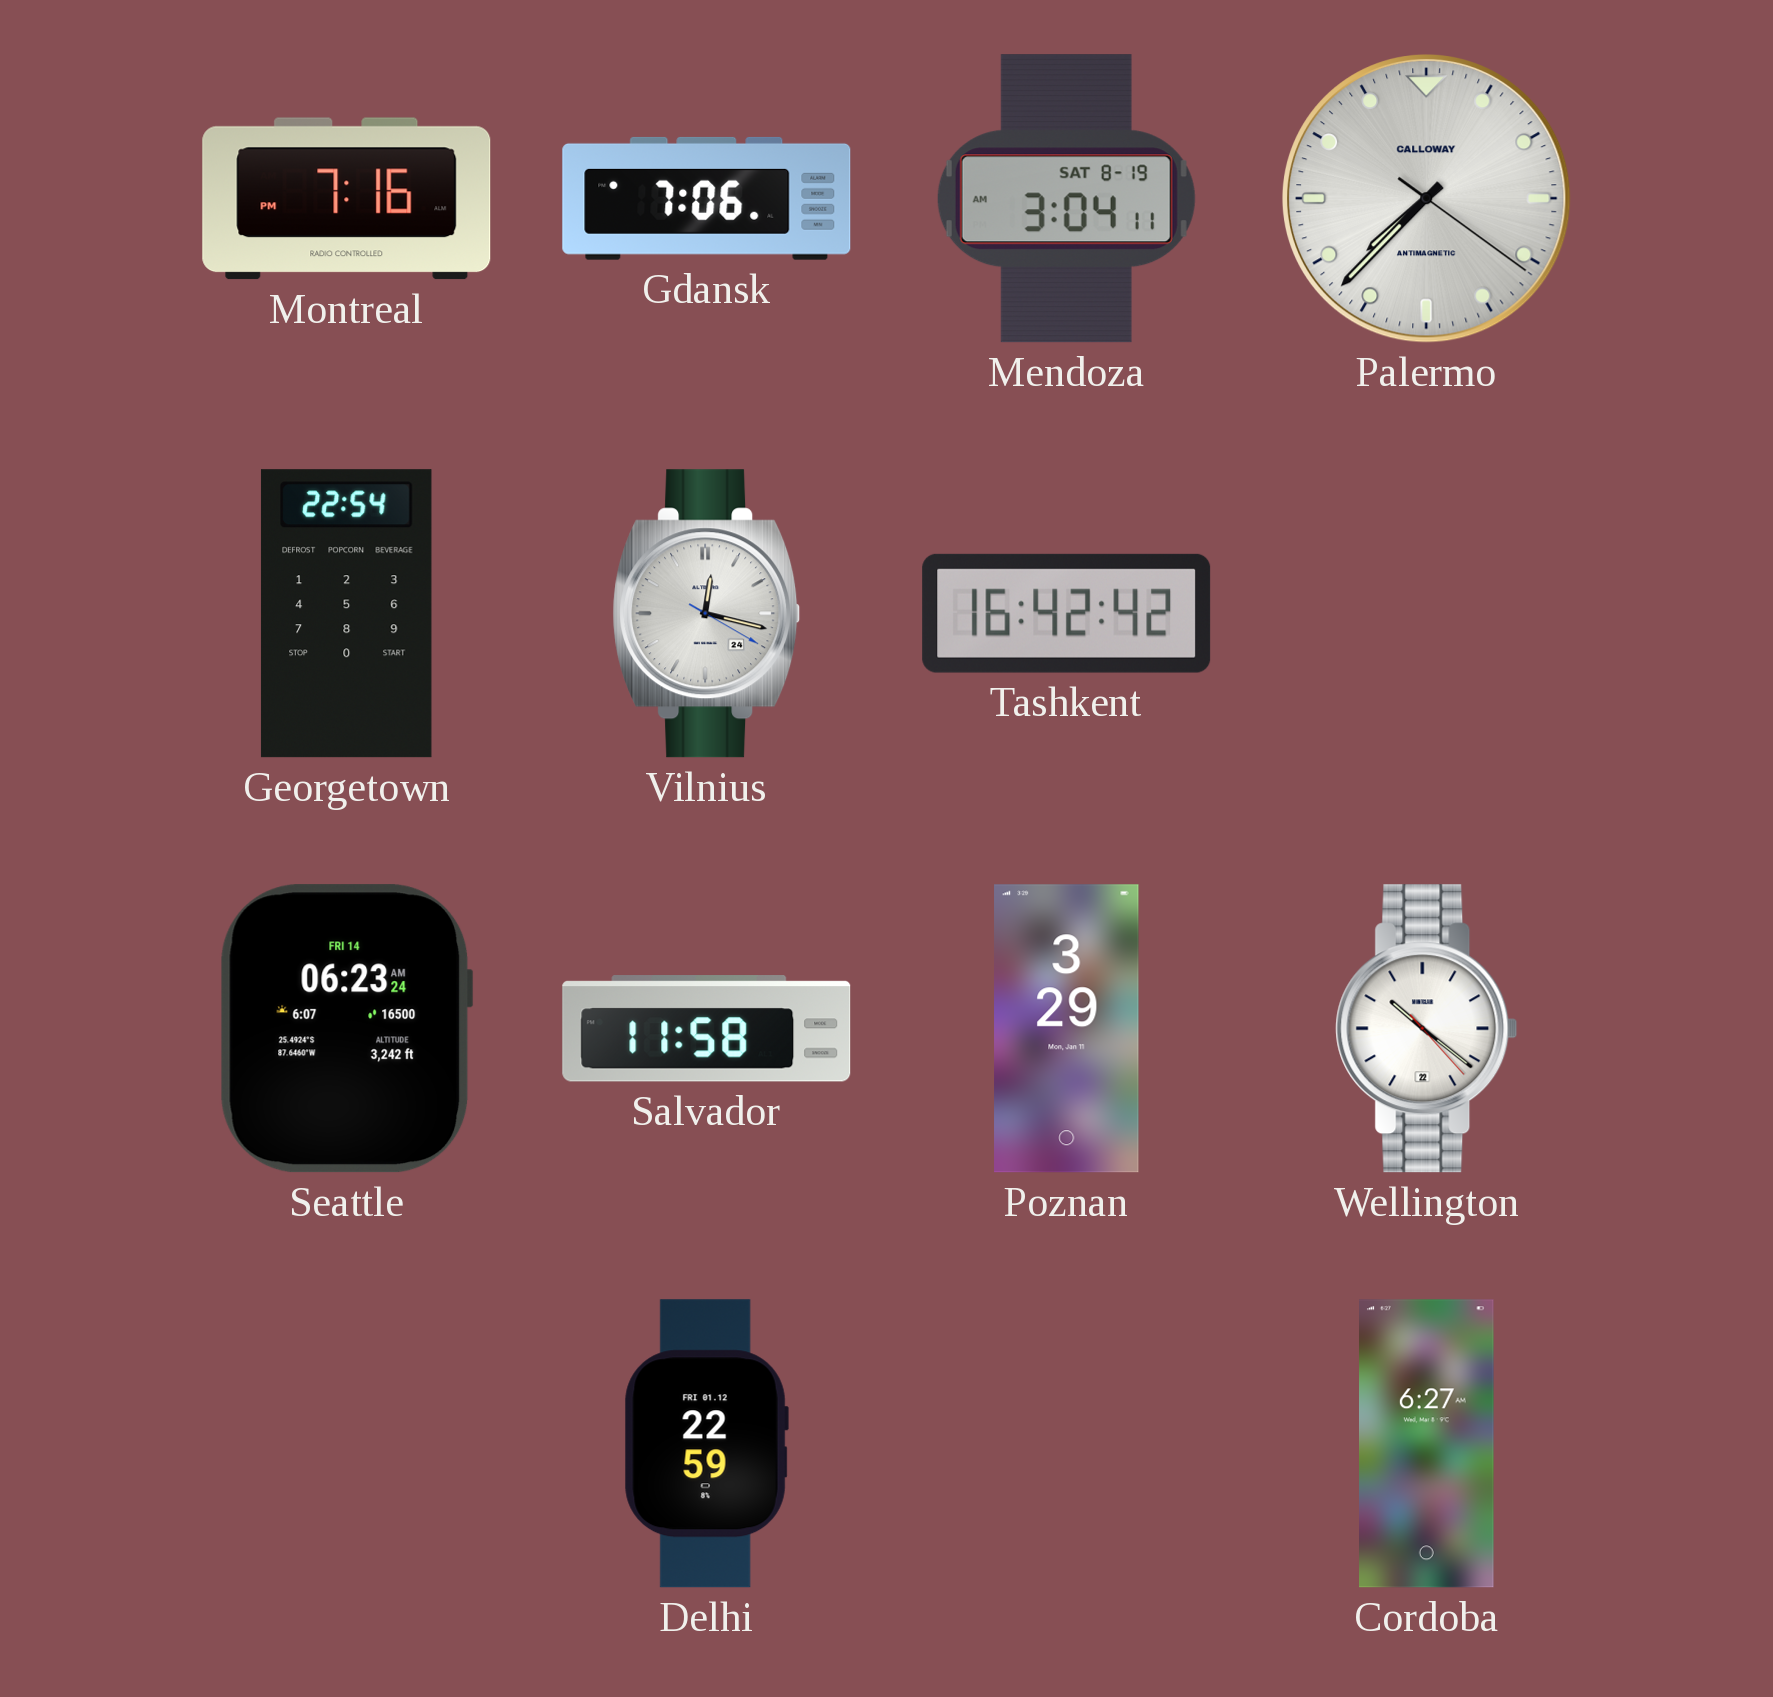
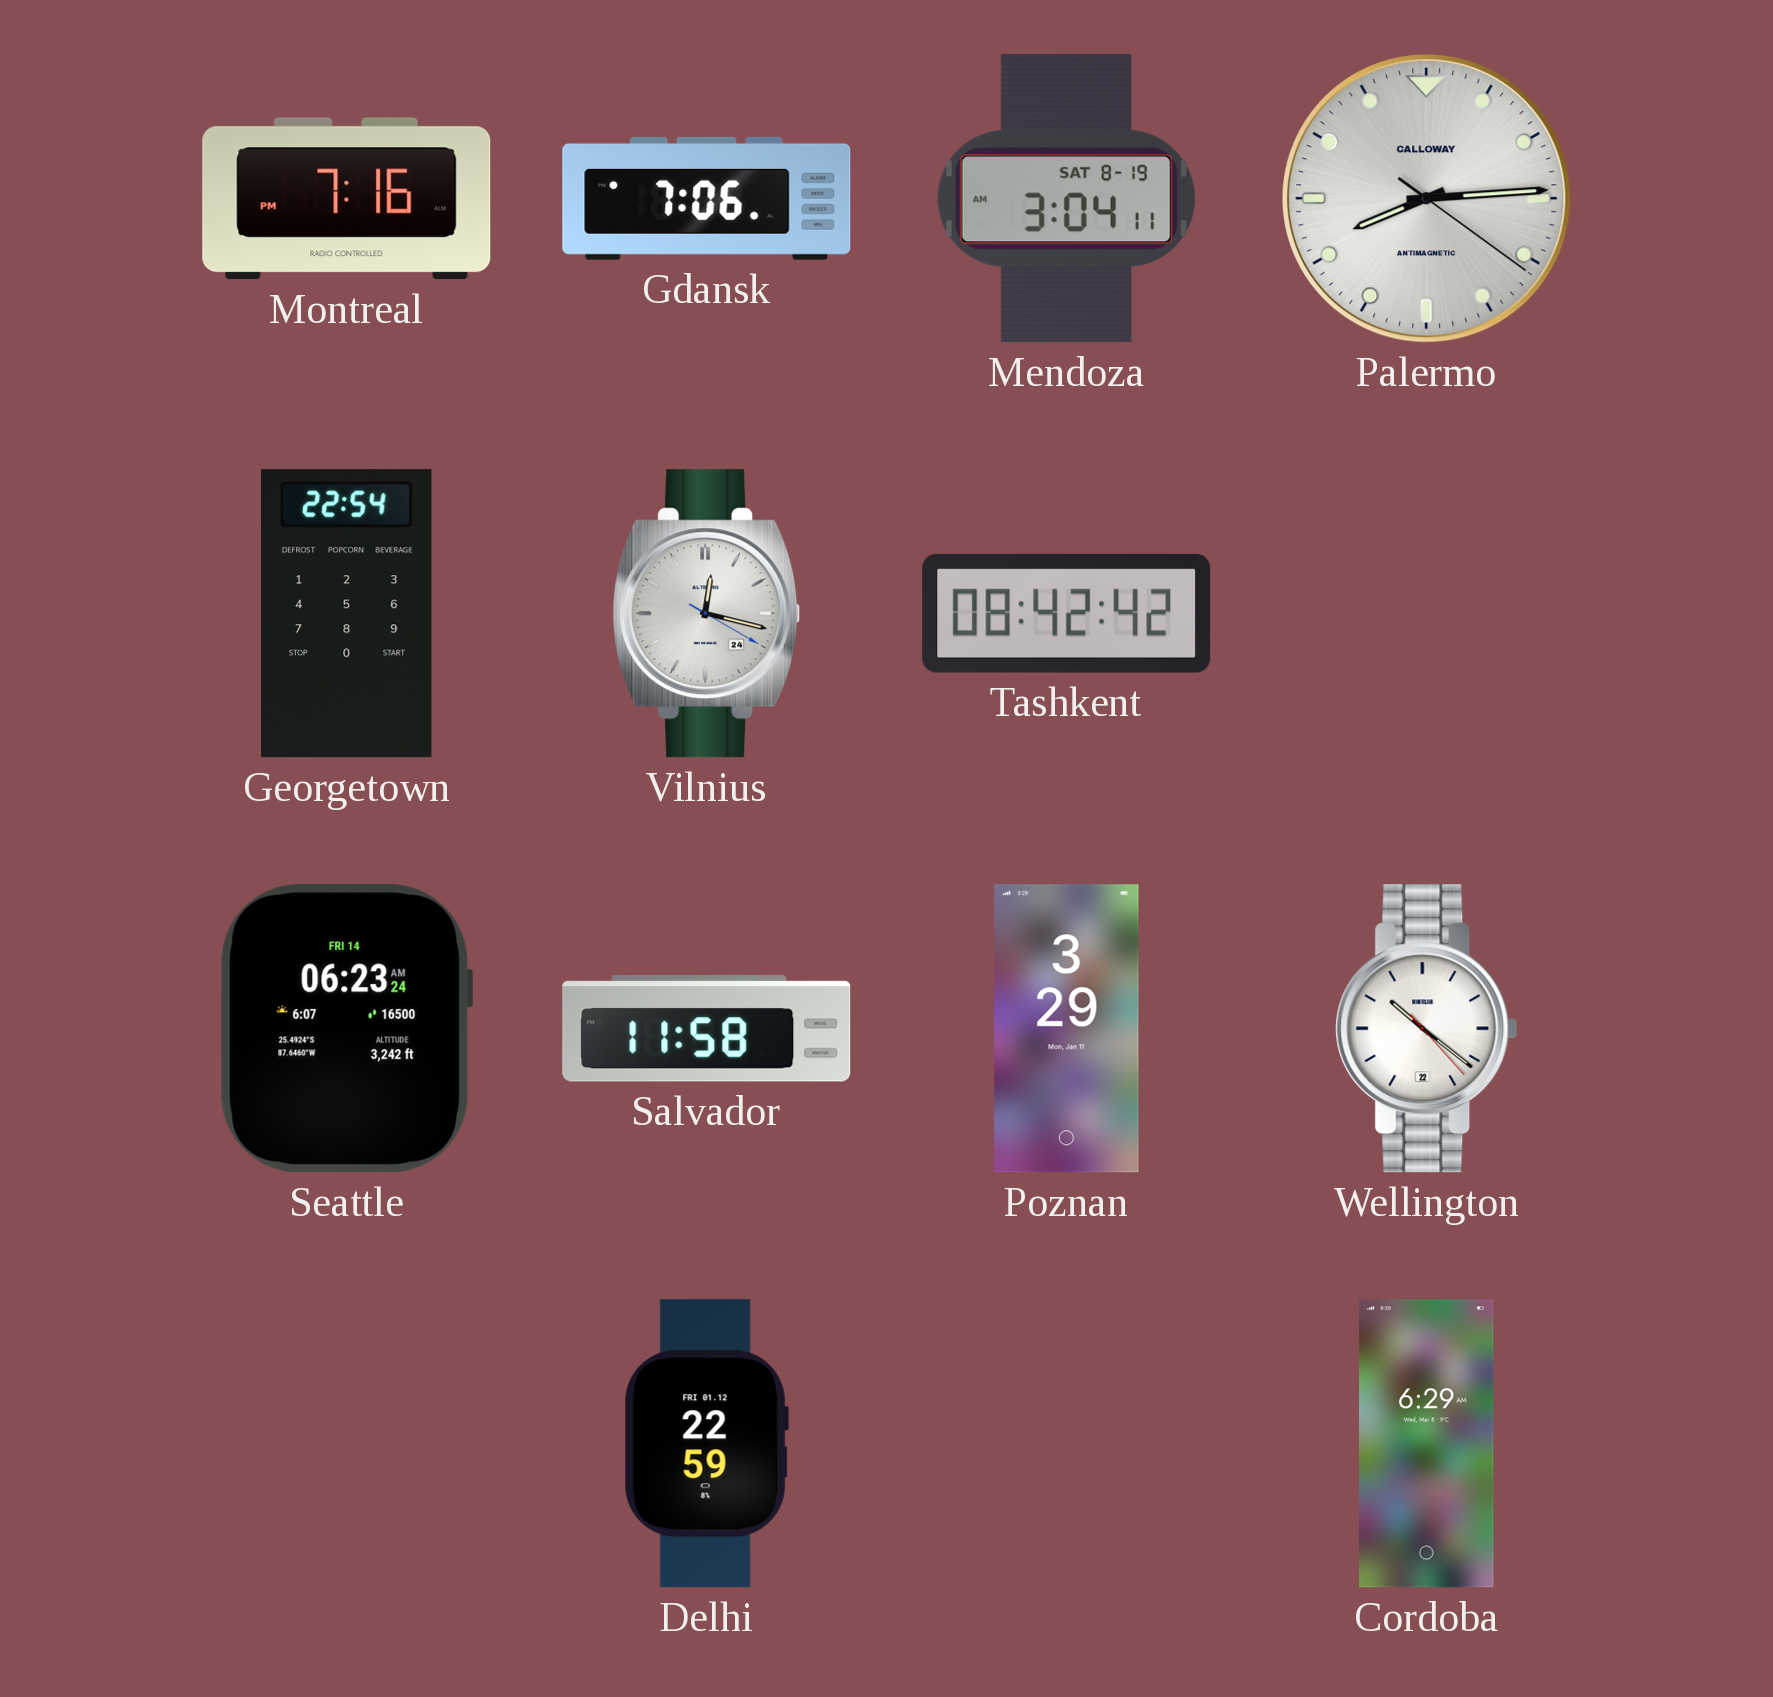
Palermo: 7:37 -> 8:14 (1427, 199)
Tashkent: 16:42 -> 08:42 (1067, 613)
Cordoba: 6:27 -> 6:29 (1427, 1444)
